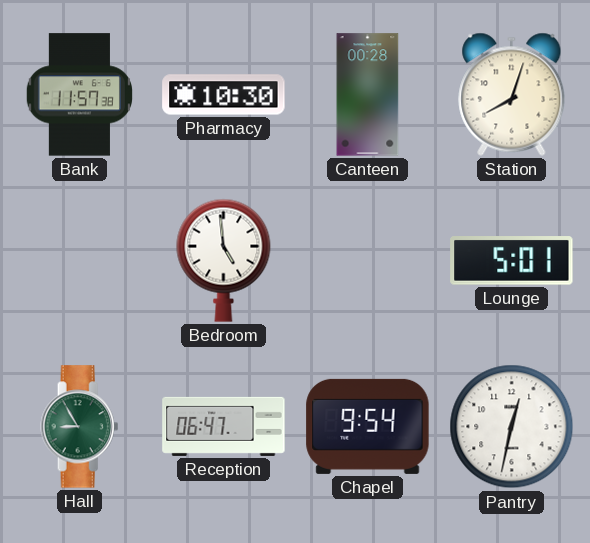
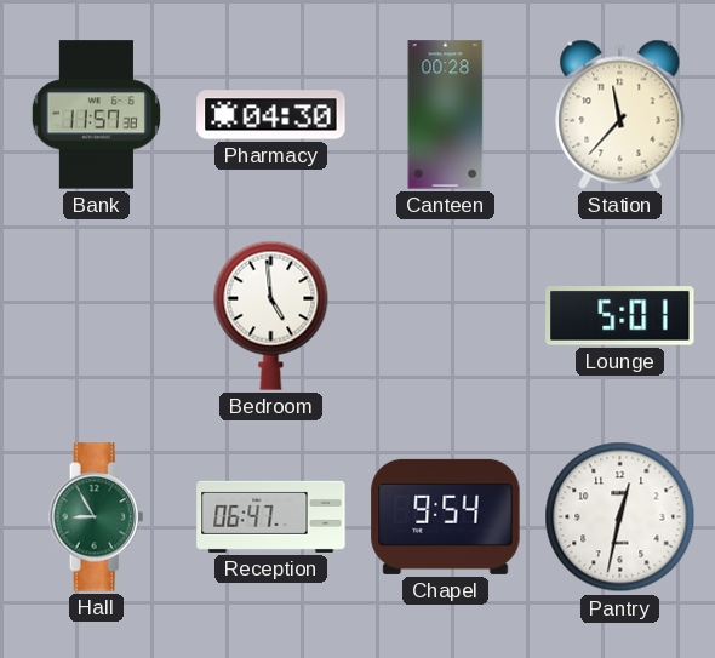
Pharmacy: 10:30 -> 04:30 (271, 115)
Station: 8:03 -> 11:37 (620, 114)
